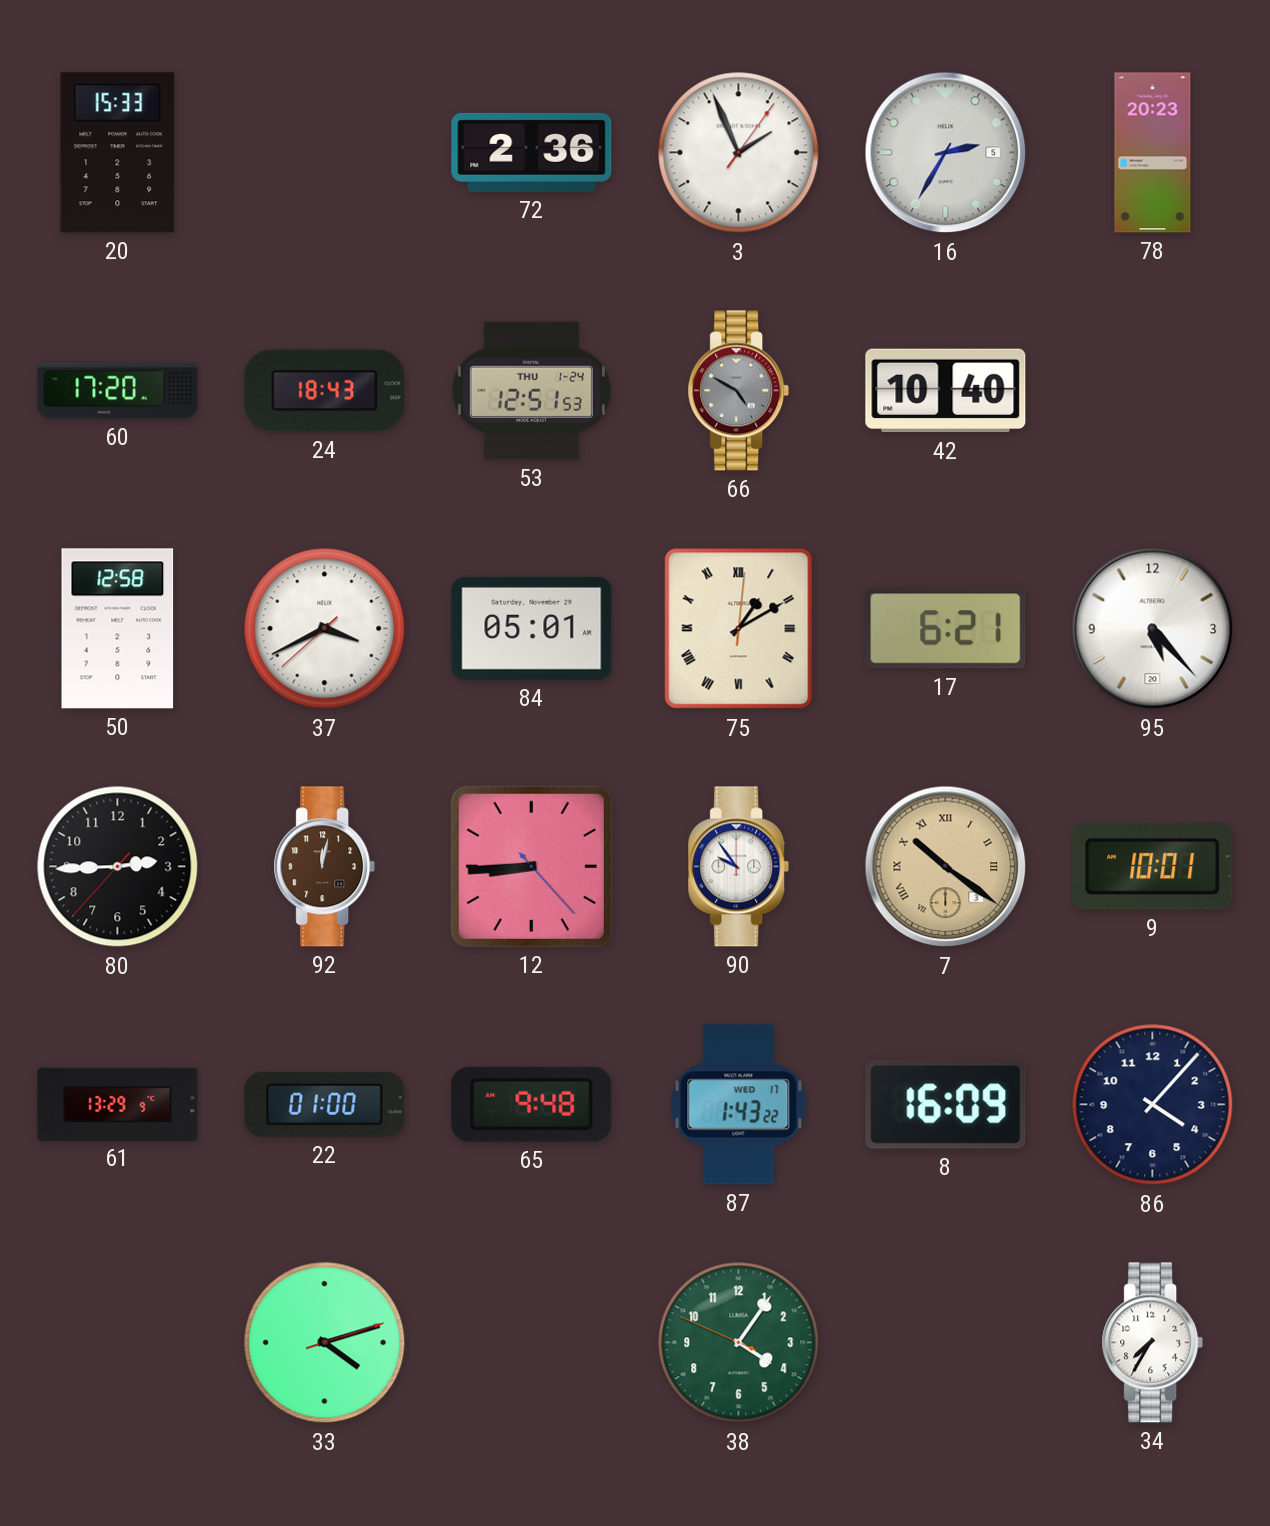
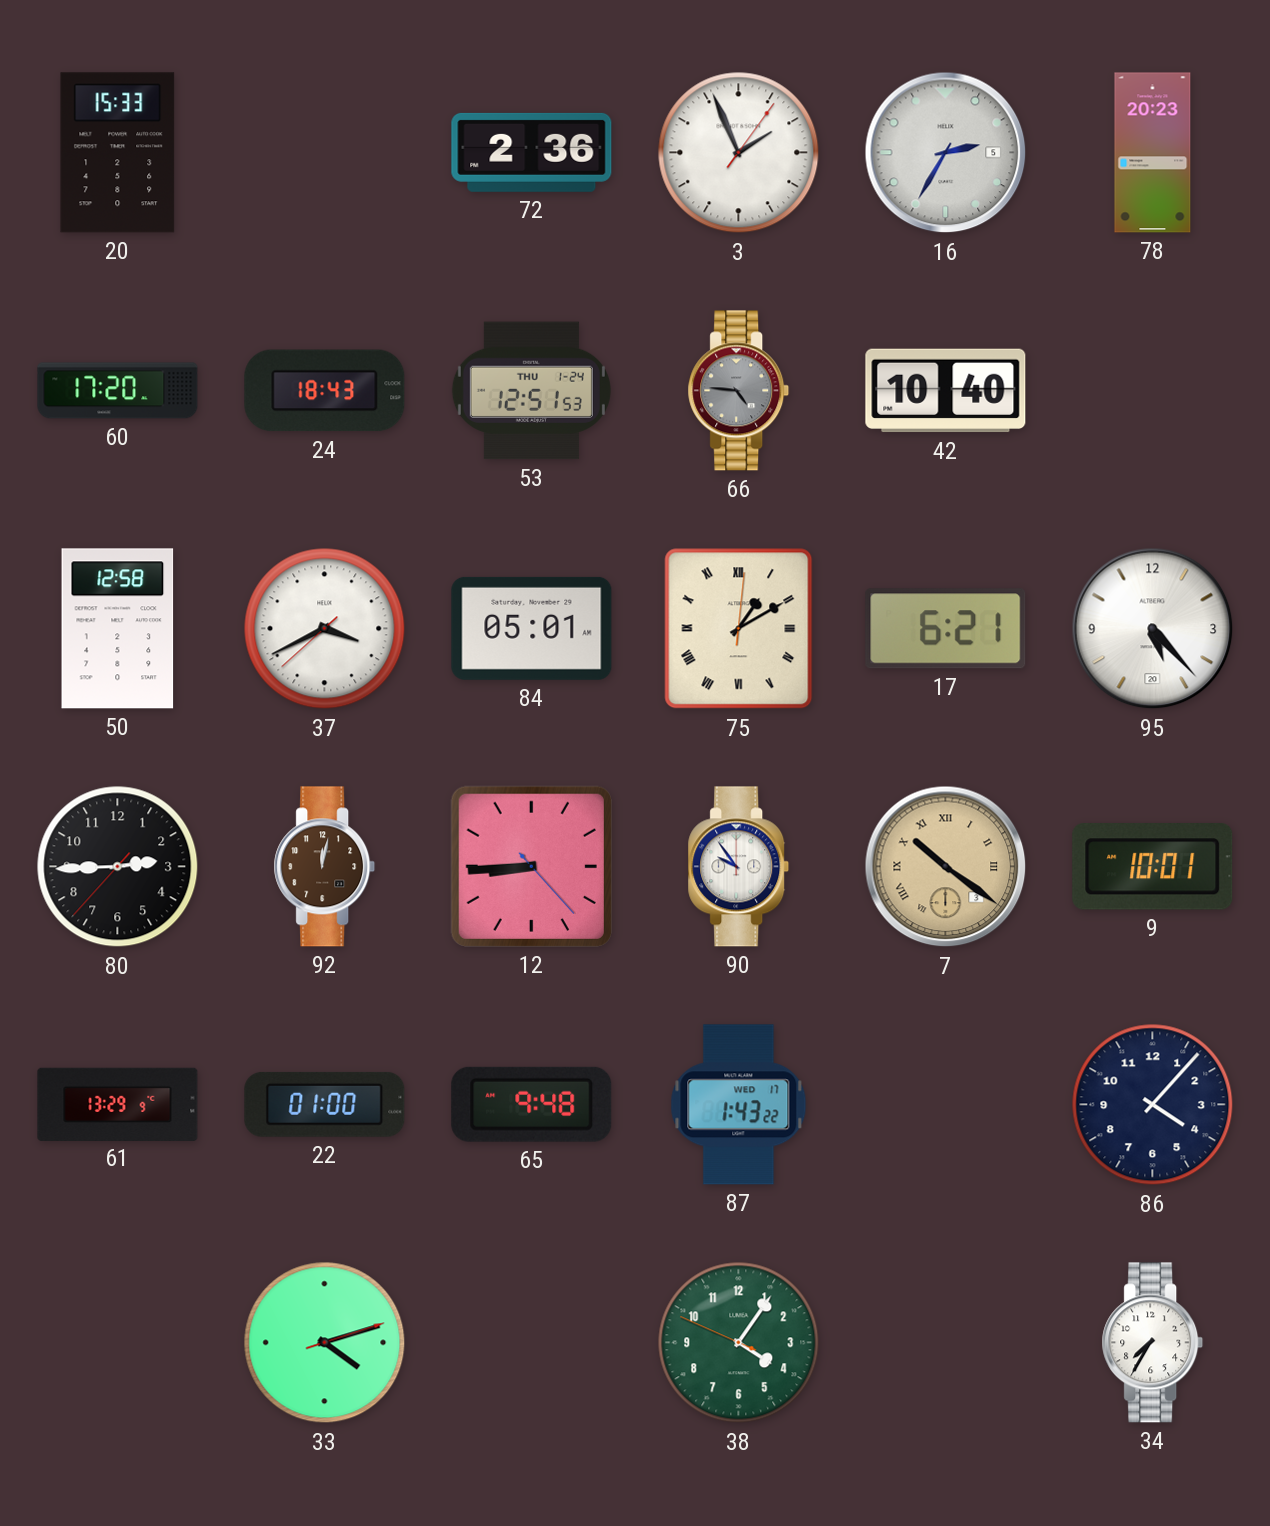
66: 4:50 -> 4:46 (739, 391)
8: 16:09 -> none (946, 1105)
